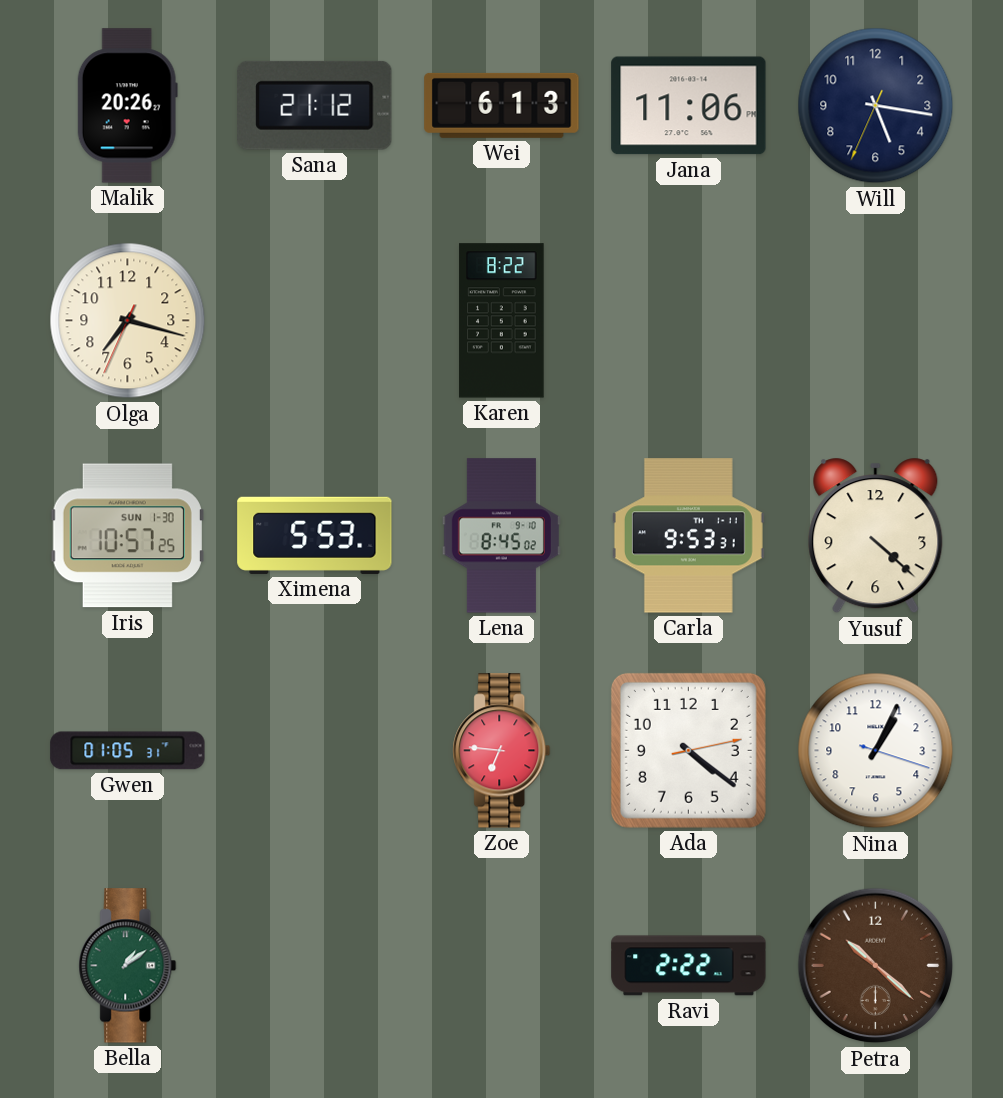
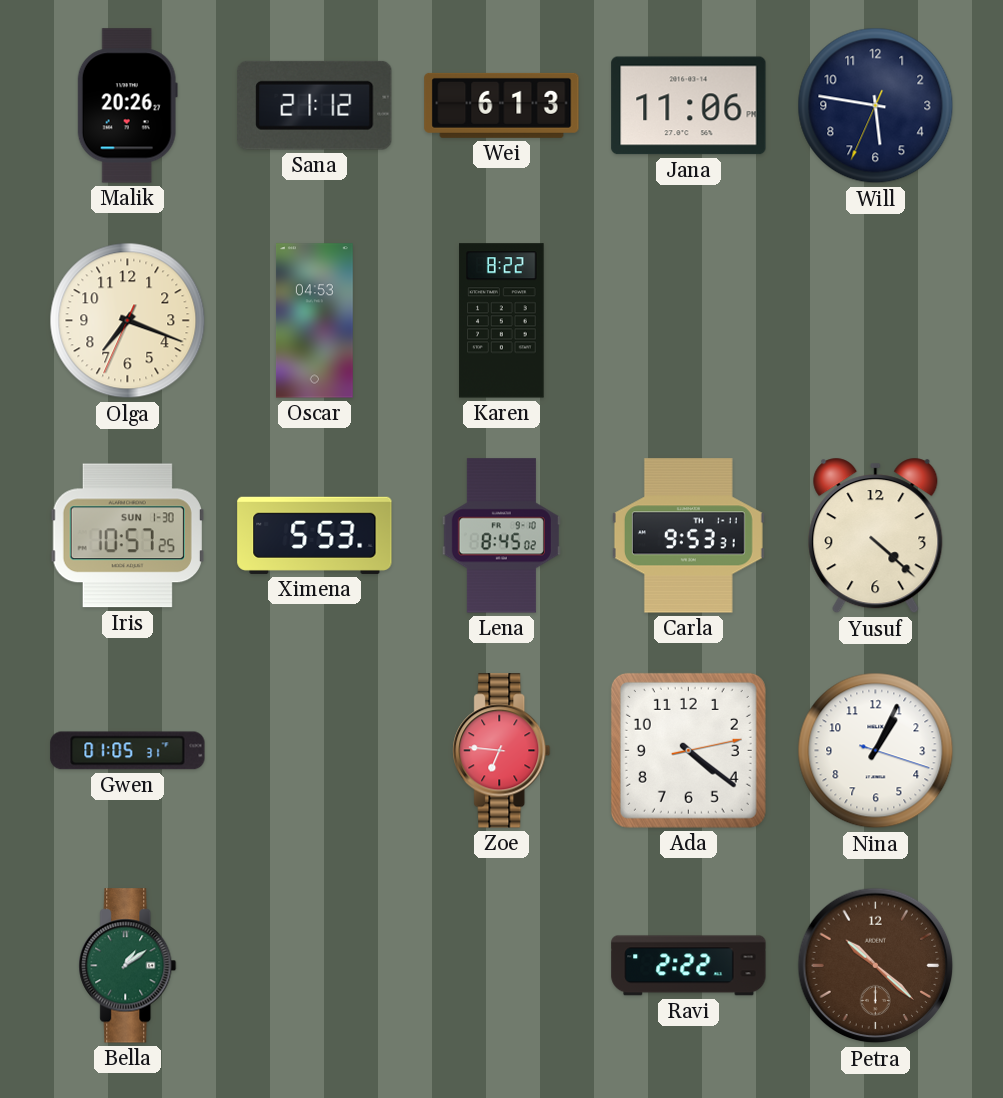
Will: 5:16 -> 5:46 (876, 106)
Olga: 7:17 -> 7:18 (128, 321)
Oscar: none -> 04:53 (314, 321)
